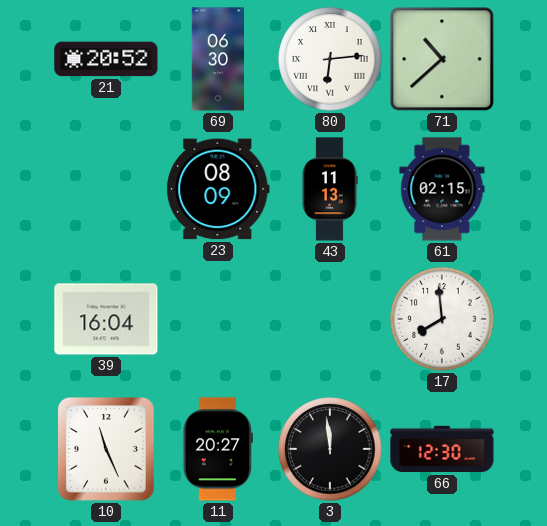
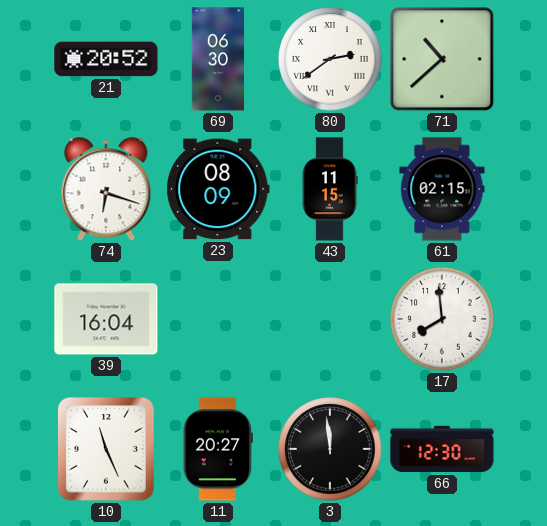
80: 6:14 -> 2:39 (330, 59)
74: none -> 6:18 (106, 190)
43: 11:13 -> 11:15 (330, 189)
